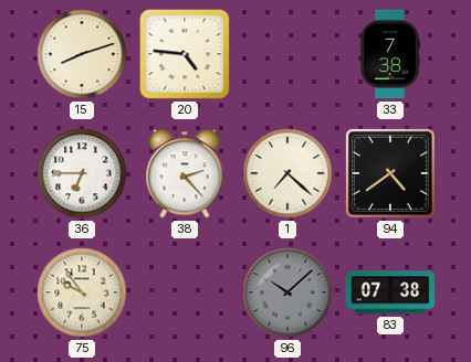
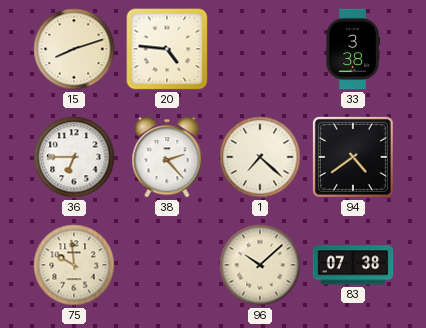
33: 7:38 -> 3:38 (353, 49)
75: 9:54 -> 9:59 (74, 265)
96 dial: grey -> cream (260, 265)
